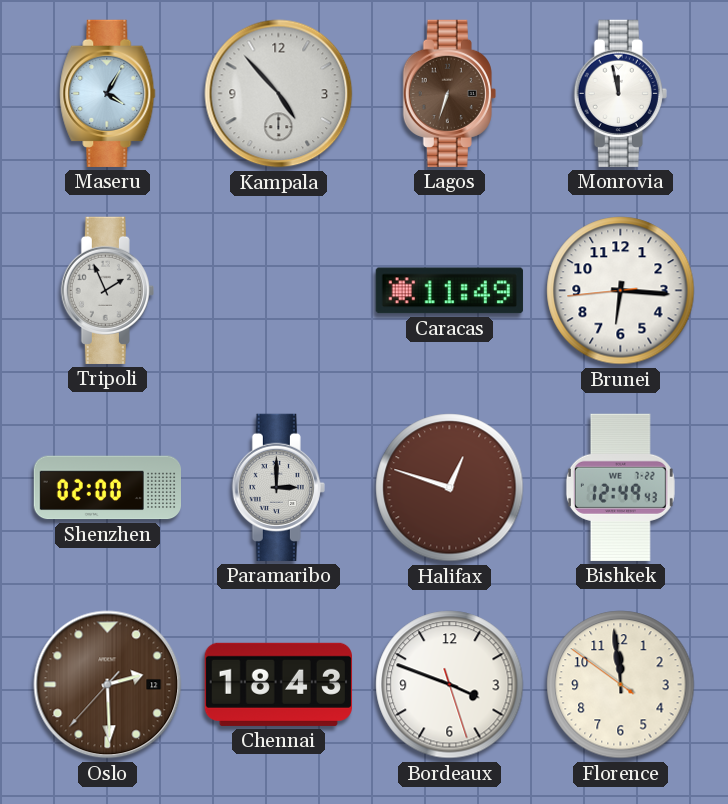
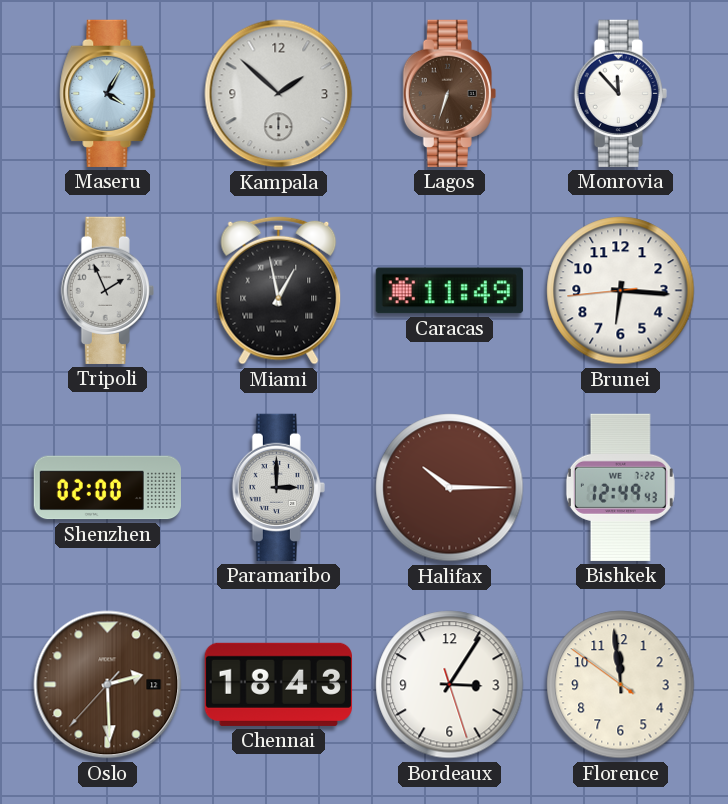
Kampala: 4:53 -> 1:52 (279, 94)
Monrovia: 11:58 -> 11:53 (620, 93)
Miami: none -> 12:58 (279, 290)
Halifax: 12:48 -> 10:15 (450, 488)
Bordeaux: 3:48 -> 3:05 (450, 685)
